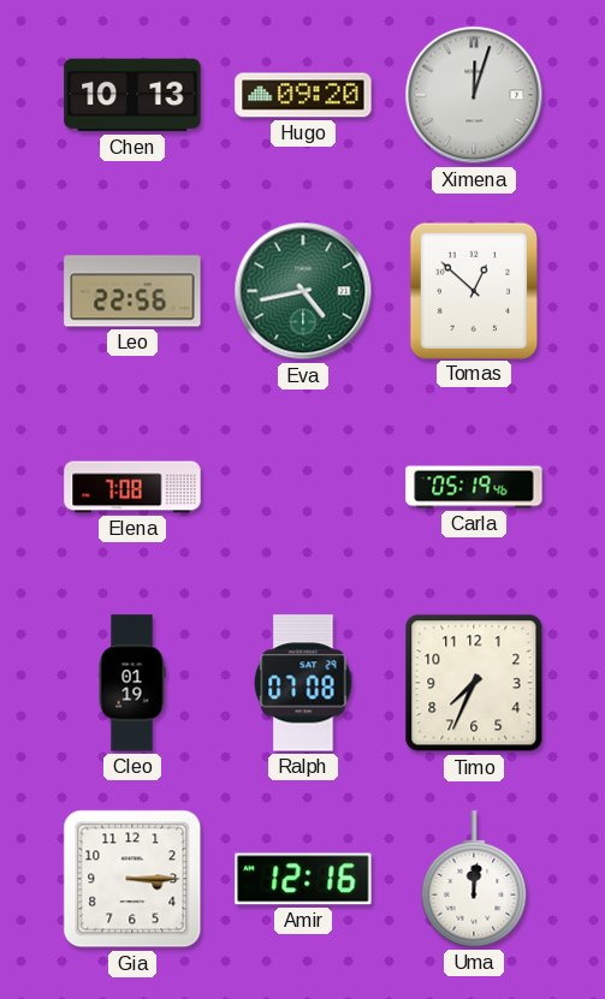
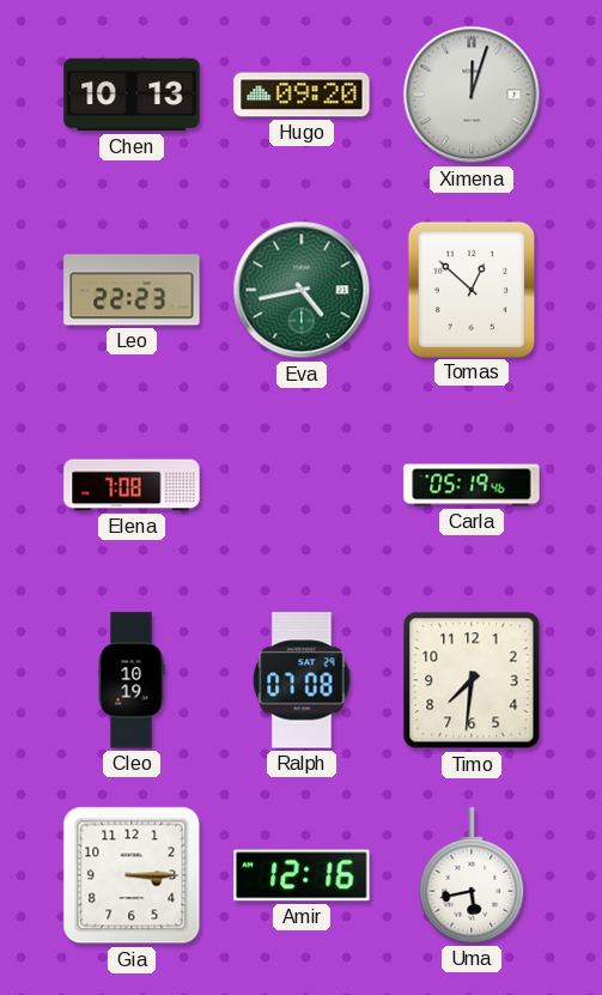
Leo: 22:56 -> 22:23 (132, 290)
Cleo: 01:19 -> 10:19 (132, 680)
Timo: 7:34 -> 7:31 (472, 680)
Uma: 12:01 -> 5:43 (472, 875)
